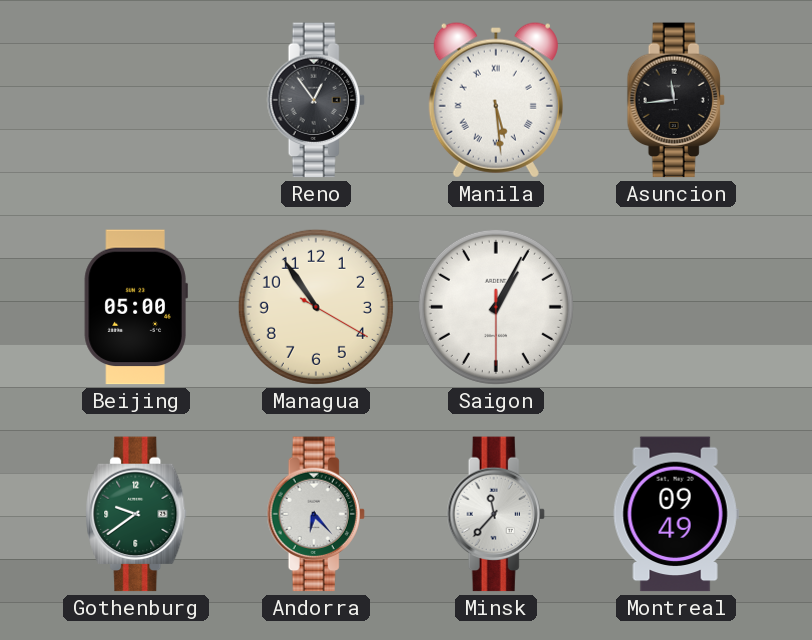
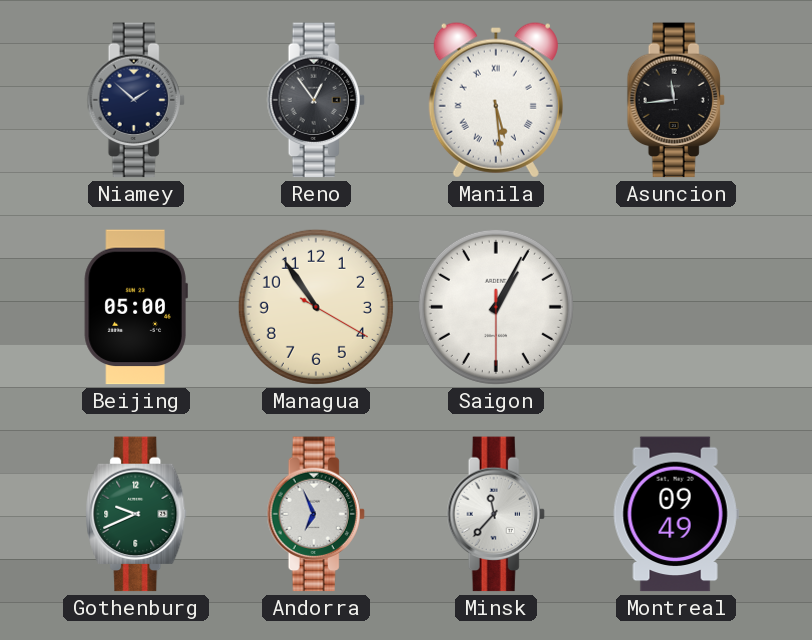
Niamey: none -> 1:52 (136, 100)
Gothenburg: 9:39 -> 9:41 (136, 514)
Andorra: 6:23 -> 6:56 (316, 514)
